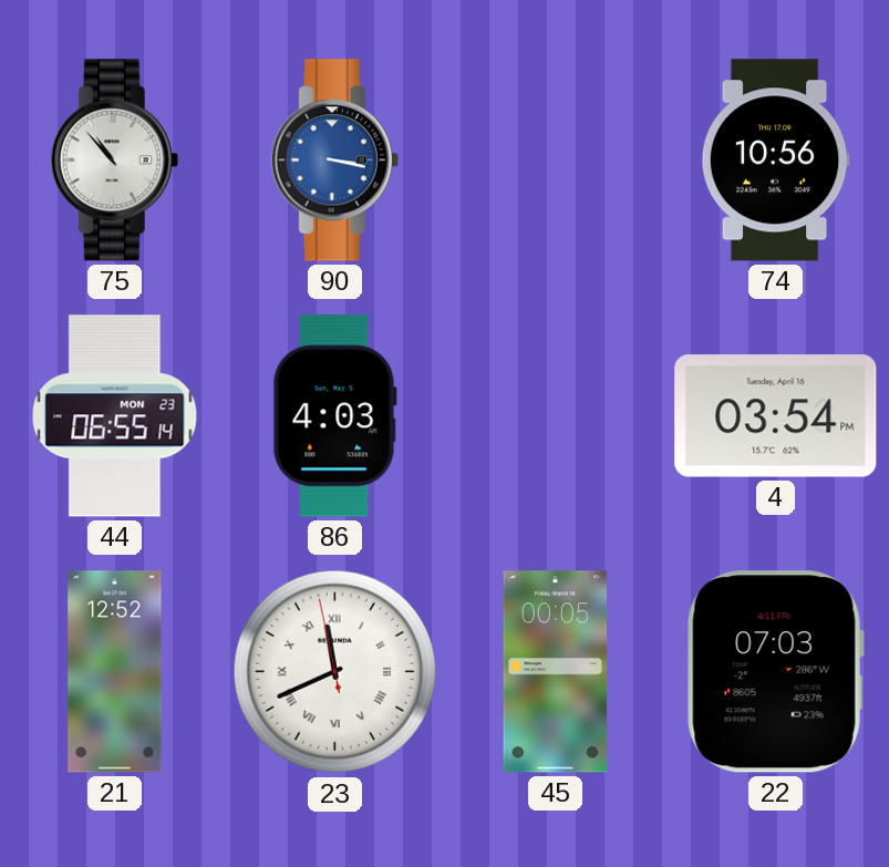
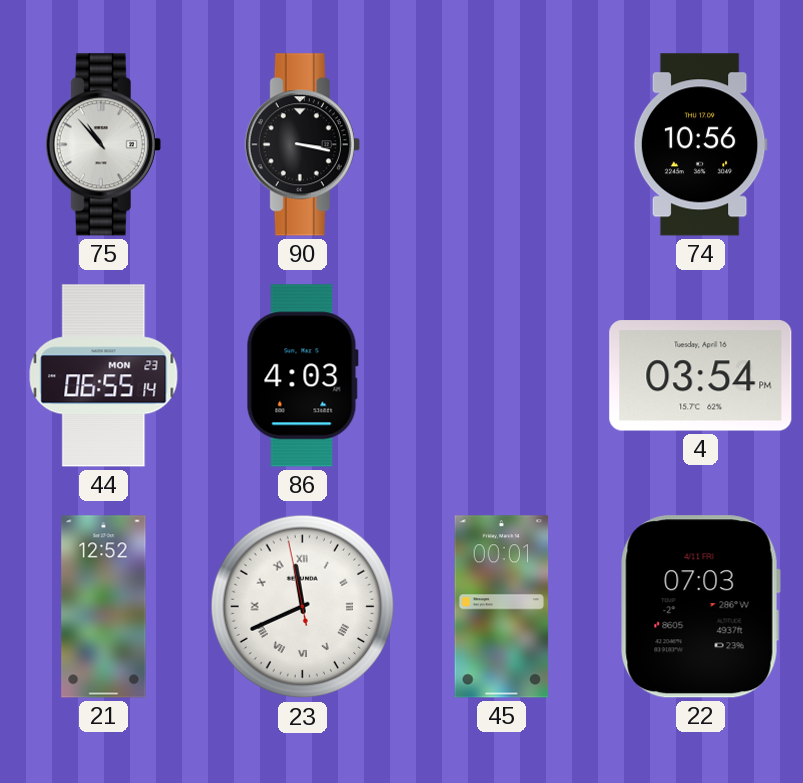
90 dial: blue -> black (302, 145)
45: 00:05 -> 00:01 (502, 607)
